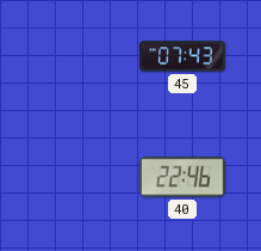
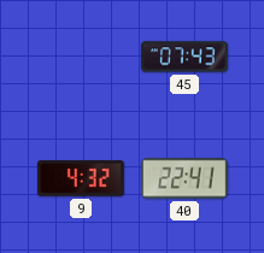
9: none -> 4:32 (82, 178)
40: 22:46 -> 22:41 (186, 178)
